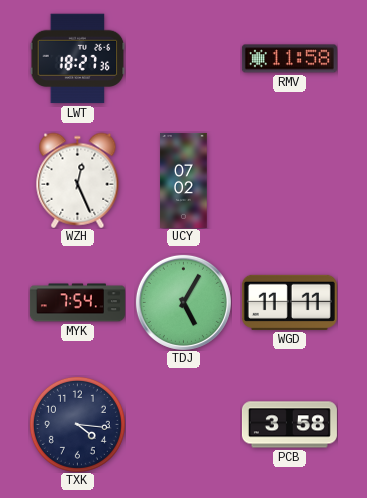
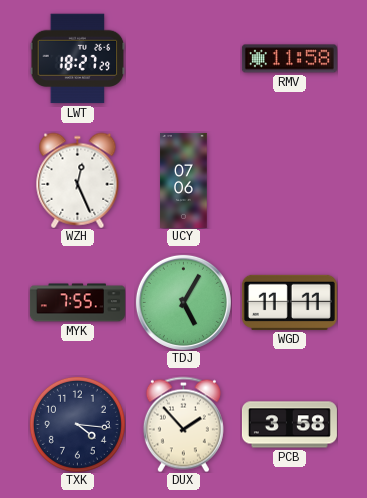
LWT: 18:27:36 -> 18:27:29 (77, 59)
UCY: 07:02 -> 07:06 (184, 180)
MYK: 7:54 -> 7:55 (77, 303)
DUX: none -> 1:53 (183, 424)
